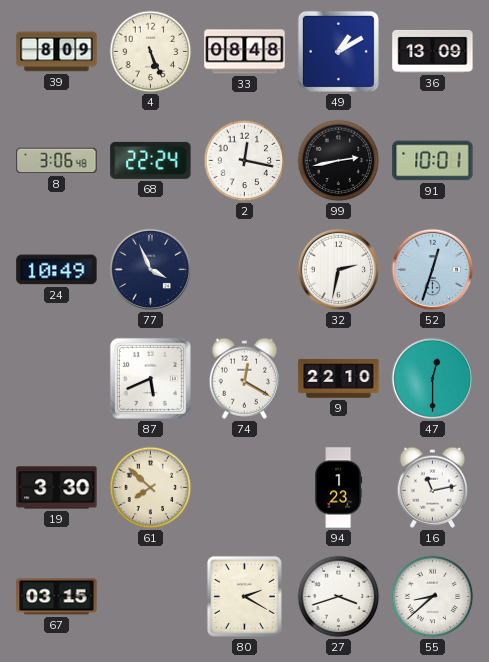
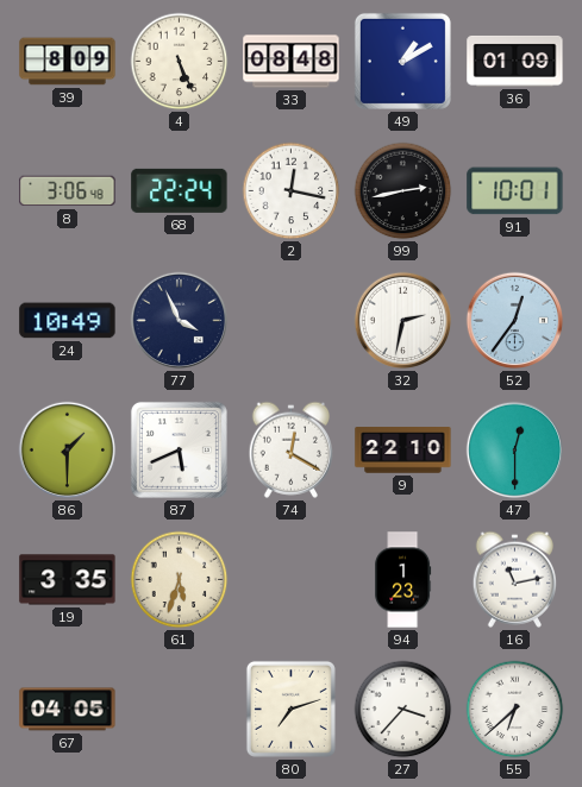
36: 13:09 -> 01:09 (515, 61)
52: 12:33 -> 12:36 (515, 321)
86: none -> 1:30 (68, 451)
19: 3:30 -> 3:35 (68, 580)
61: 7:52 -> 5:33 (180, 580)
67: 03:15 -> 04:05 (68, 710)
80: 2:20 -> 7:12 (290, 709)
27: 3:42 -> 3:37 (403, 710)
55: 8:38 -> 6:38 (515, 710)
